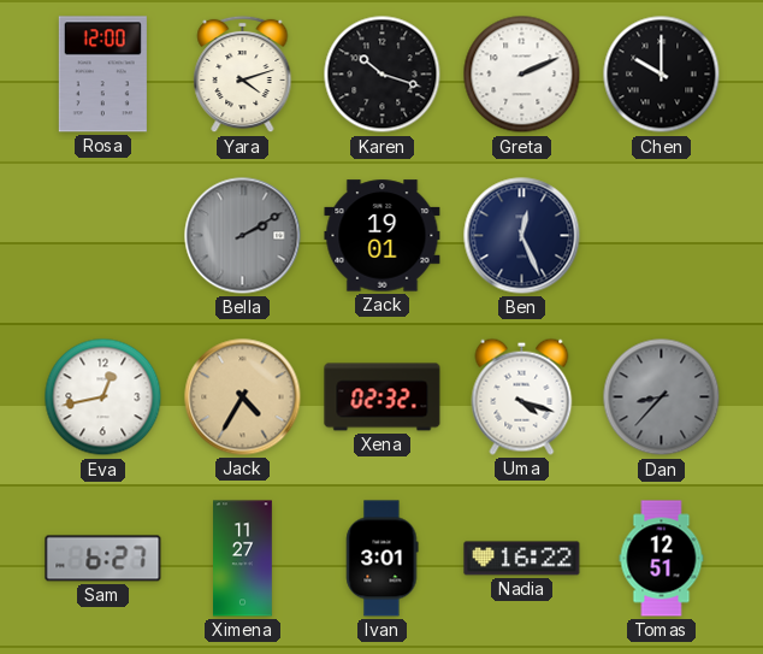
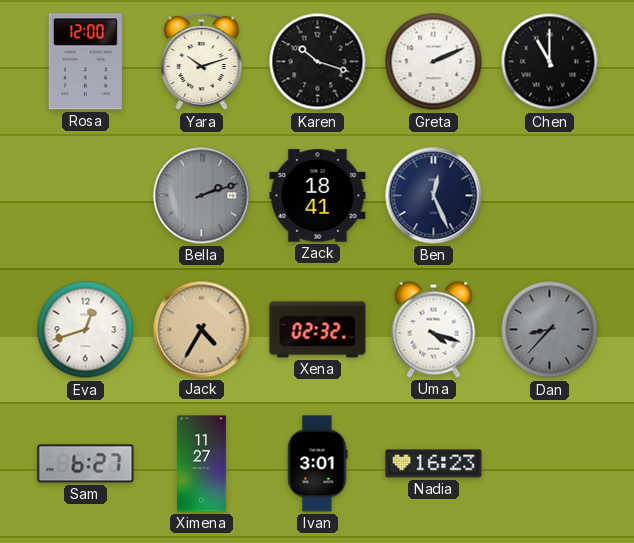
Yara: 4:12 -> 10:12 (202, 62)
Chen: 10:00 -> 11:00 (550, 62)
Bella: 2:10 -> 2:12 (202, 196)
Zack: 19:01 -> 18:41 (318, 196)
Eva: 12:43 -> 12:42 (86, 330)
Nadia: 16:22 -> 16:23 (434, 464)
Tomas: 12:51 -> none (662, 559)
